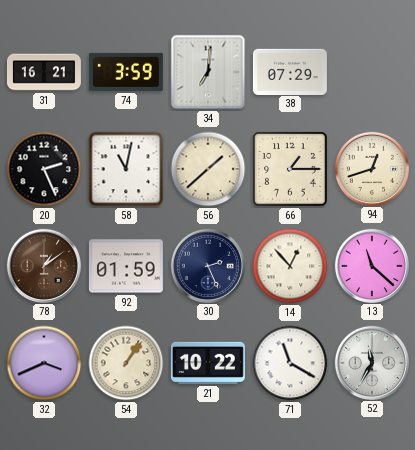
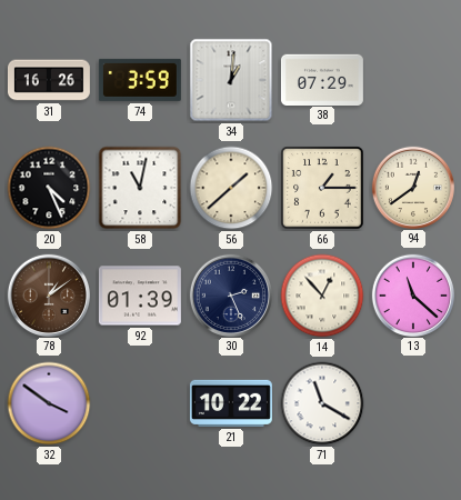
31: 16:21 -> 16:26 (49, 80)
34: 7:01 -> 1:01 (231, 80)
20: 2:26 -> 4:26 (49, 188)
94: 12:42 -> 12:39 (412, 187)
92: 01:59 -> 01:39 (140, 296)
32: 3:41 -> 3:51 (49, 403)
54: 1:06 -> none (126, 363)
52: 11:35 -> none (371, 362)
